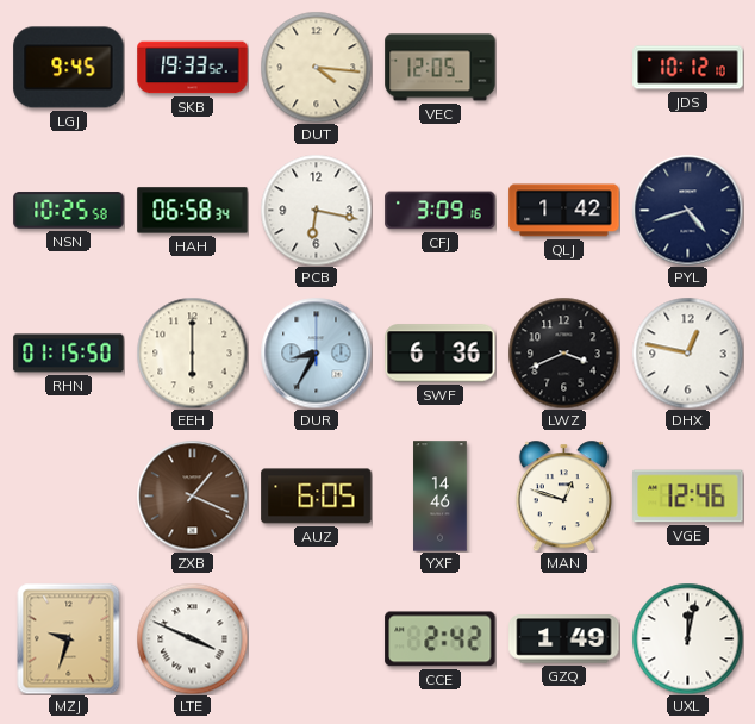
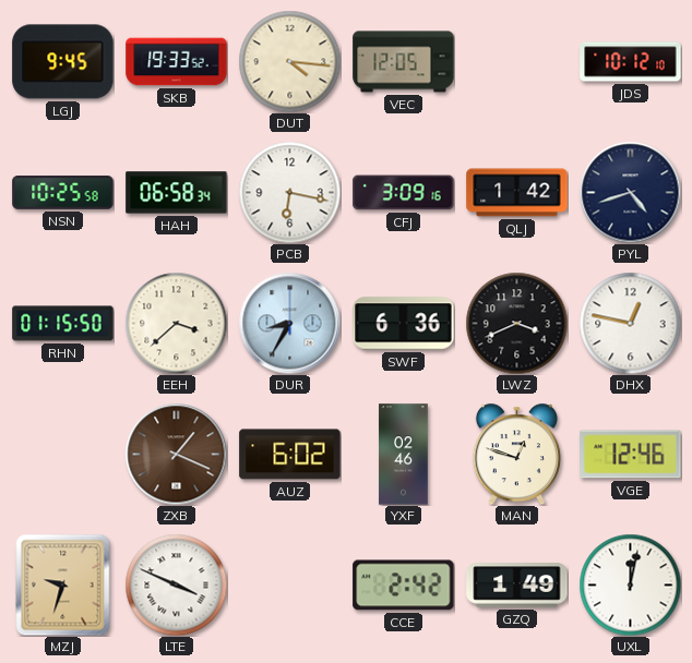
EEH: 6:00 -> 3:38 (176, 323)
AUZ: 6:05 -> 6:02 (290, 455)
YXF: 14:46 -> 02:46 (404, 455)
